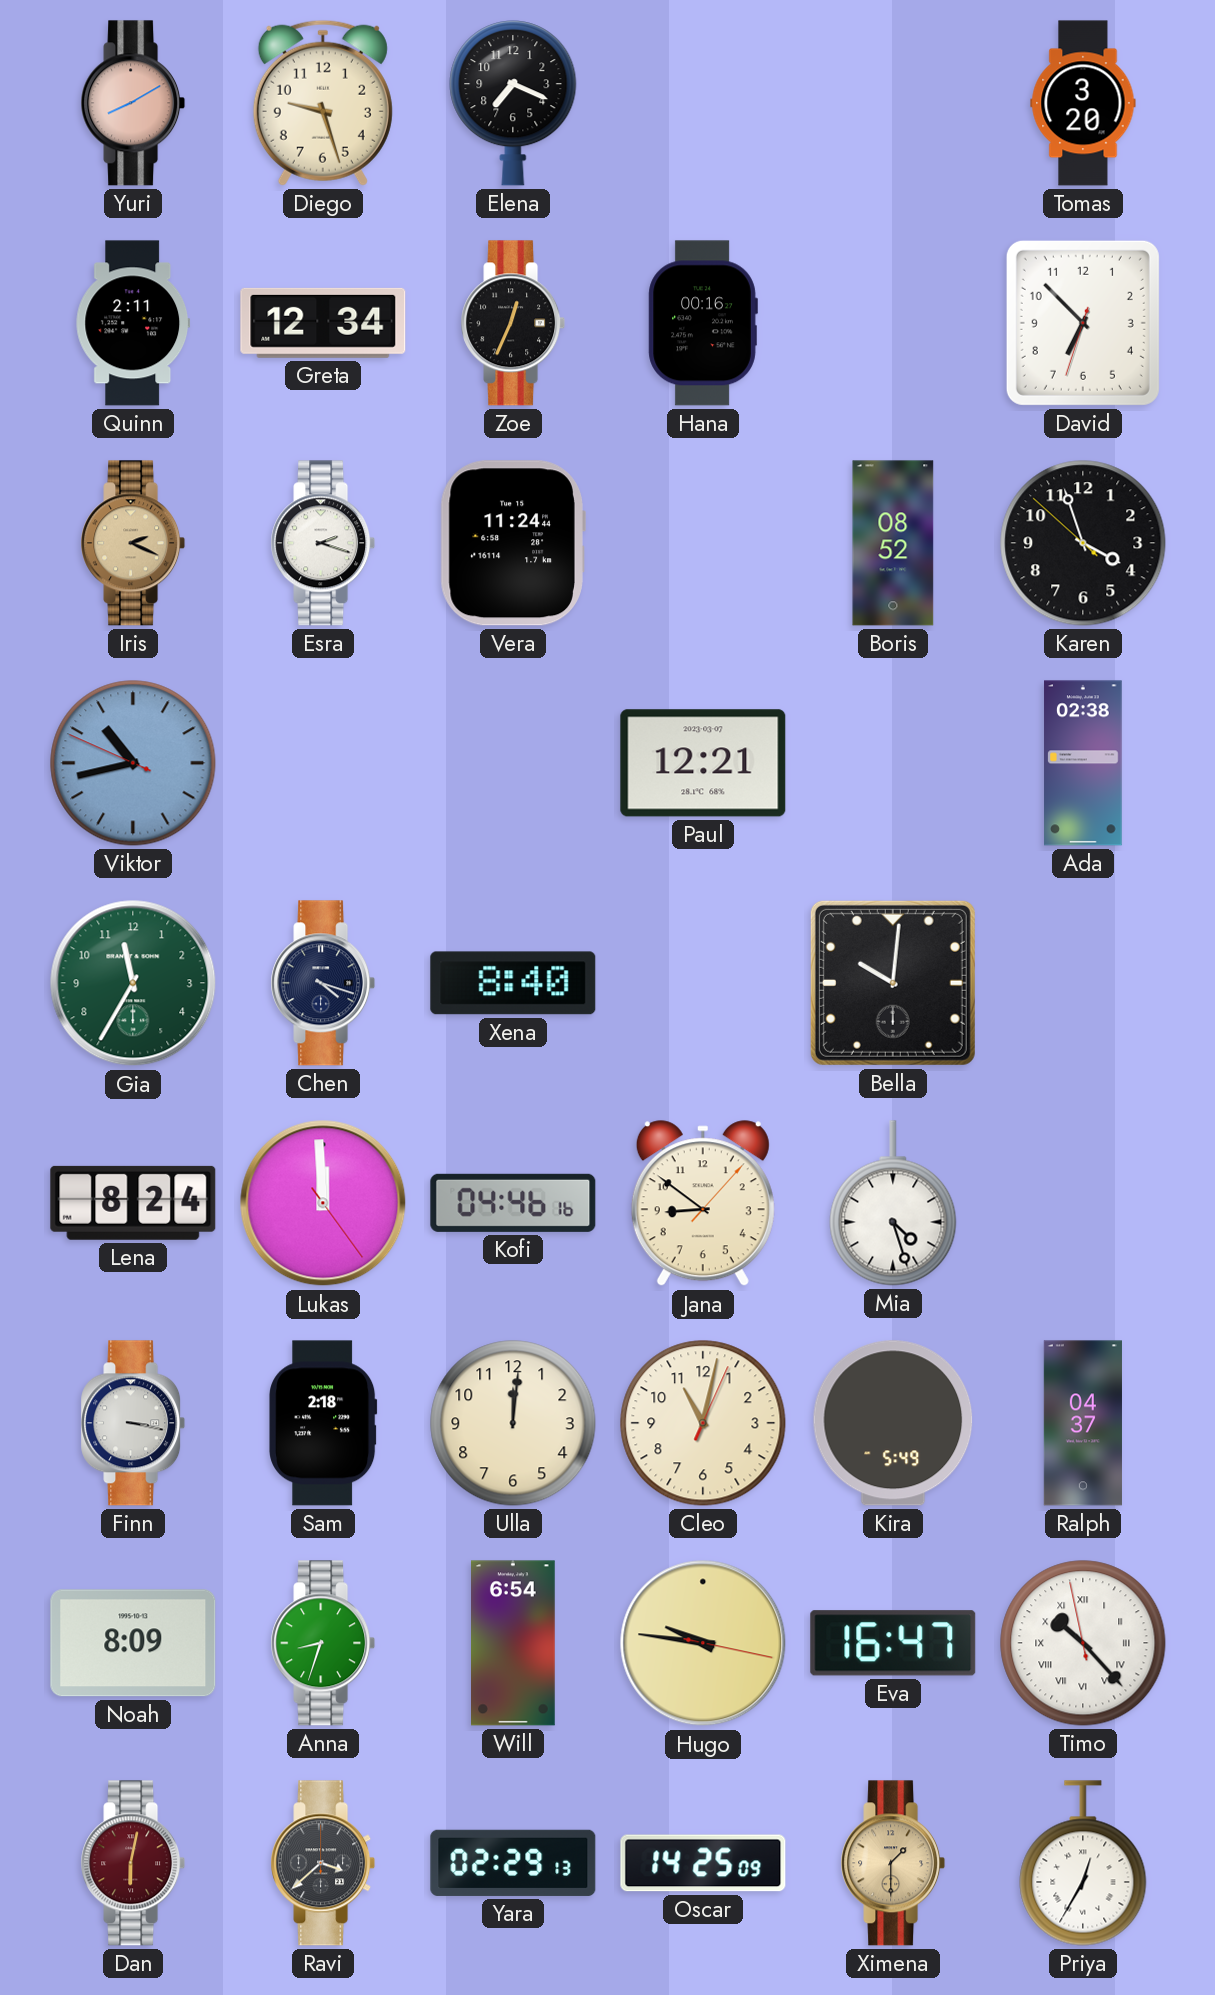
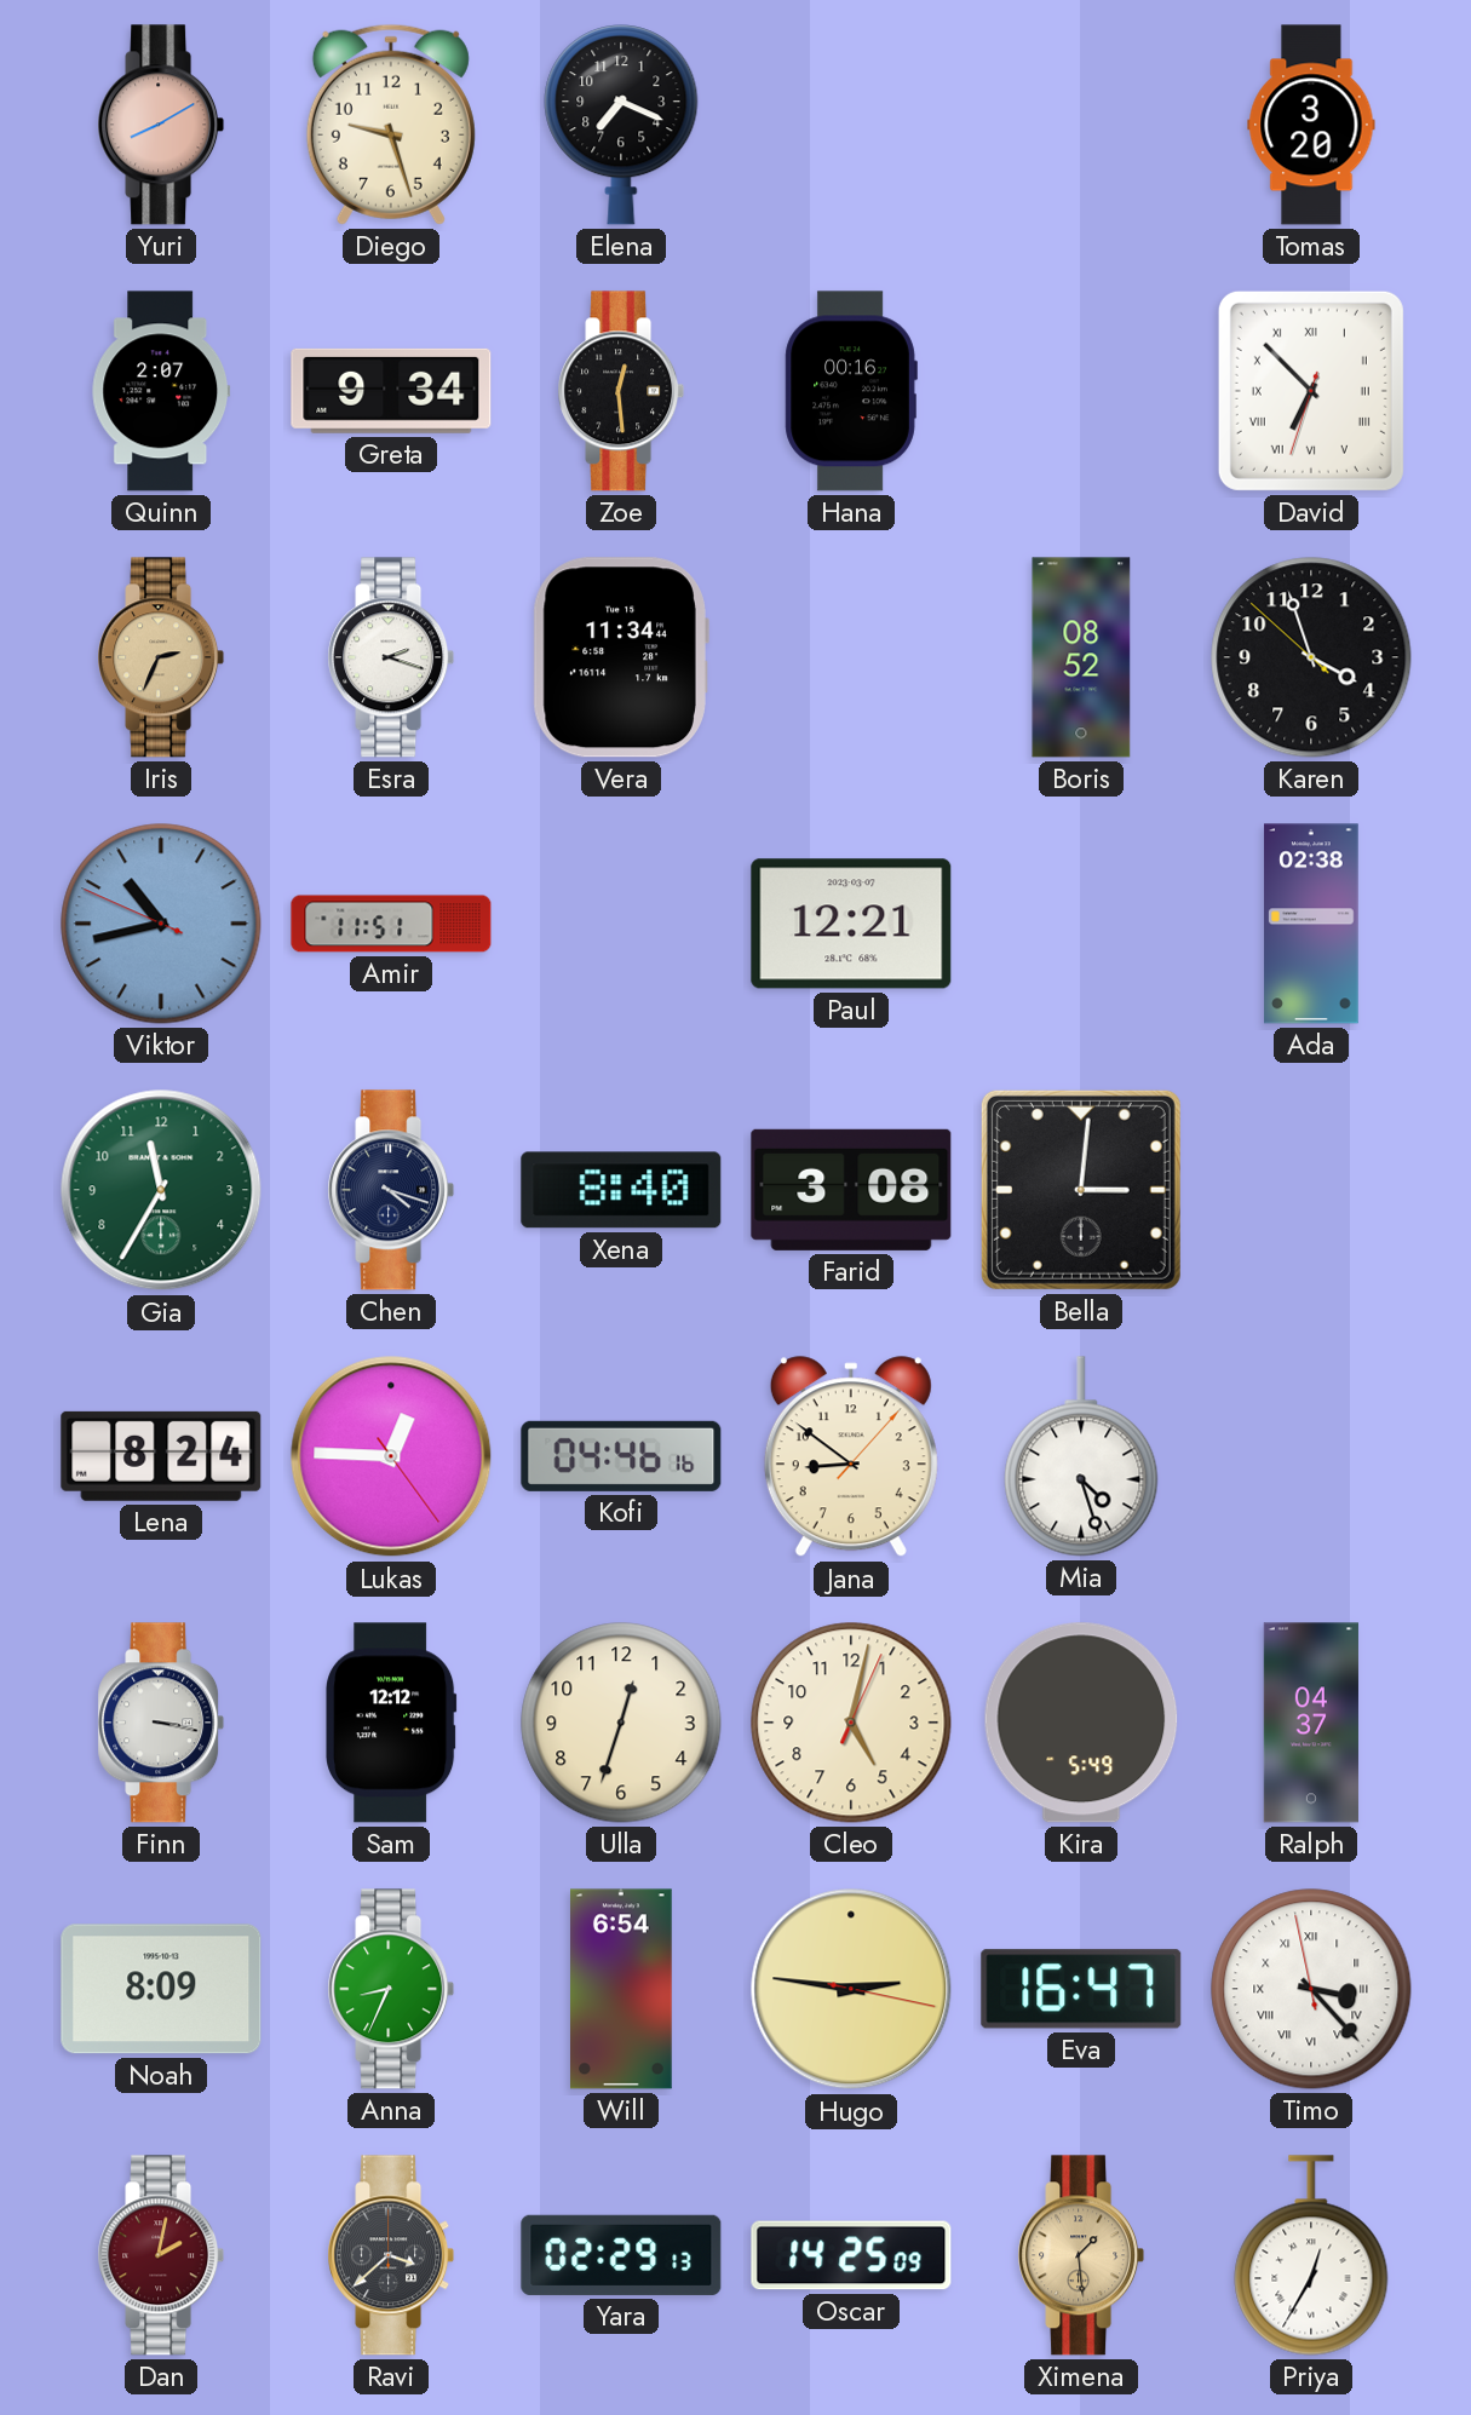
Quinn: 2:11 -> 2:07 (161, 391)
Greta: 12:34 -> 9:34 (391, 391)
Zoe: 12:34 -> 12:29 (621, 391)
David numerals: Arabic -> Roman (1311, 391)
Iris: 2:19 -> 2:34 (161, 657)
Vera: 11:24 -> 11:34 (621, 657)
Amir: none -> 11:51 (391, 924)
Farid: none -> 3:08 (851, 1190)
Bella: 10:01 -> 3:01 (1081, 1190)
Lukas: 11:59 -> 12:45 (391, 1456)
Sam: 2:18 -> 12:12 (391, 1723)
Ulla: 12:01 -> 12:33 (621, 1723)
Cleo: 11:02 -> 5:02 (851, 1723)
Anna: 8:33 -> 8:34 (391, 1989)
Hugo: 9:46 -> 2:46 (851, 1989)
Timo: 10:22 -> 3:22 (1311, 1989)
Dan: 6:02 -> 2:02 (161, 2255)
Ximena: 1:30 -> 1:29 (1081, 2255)
